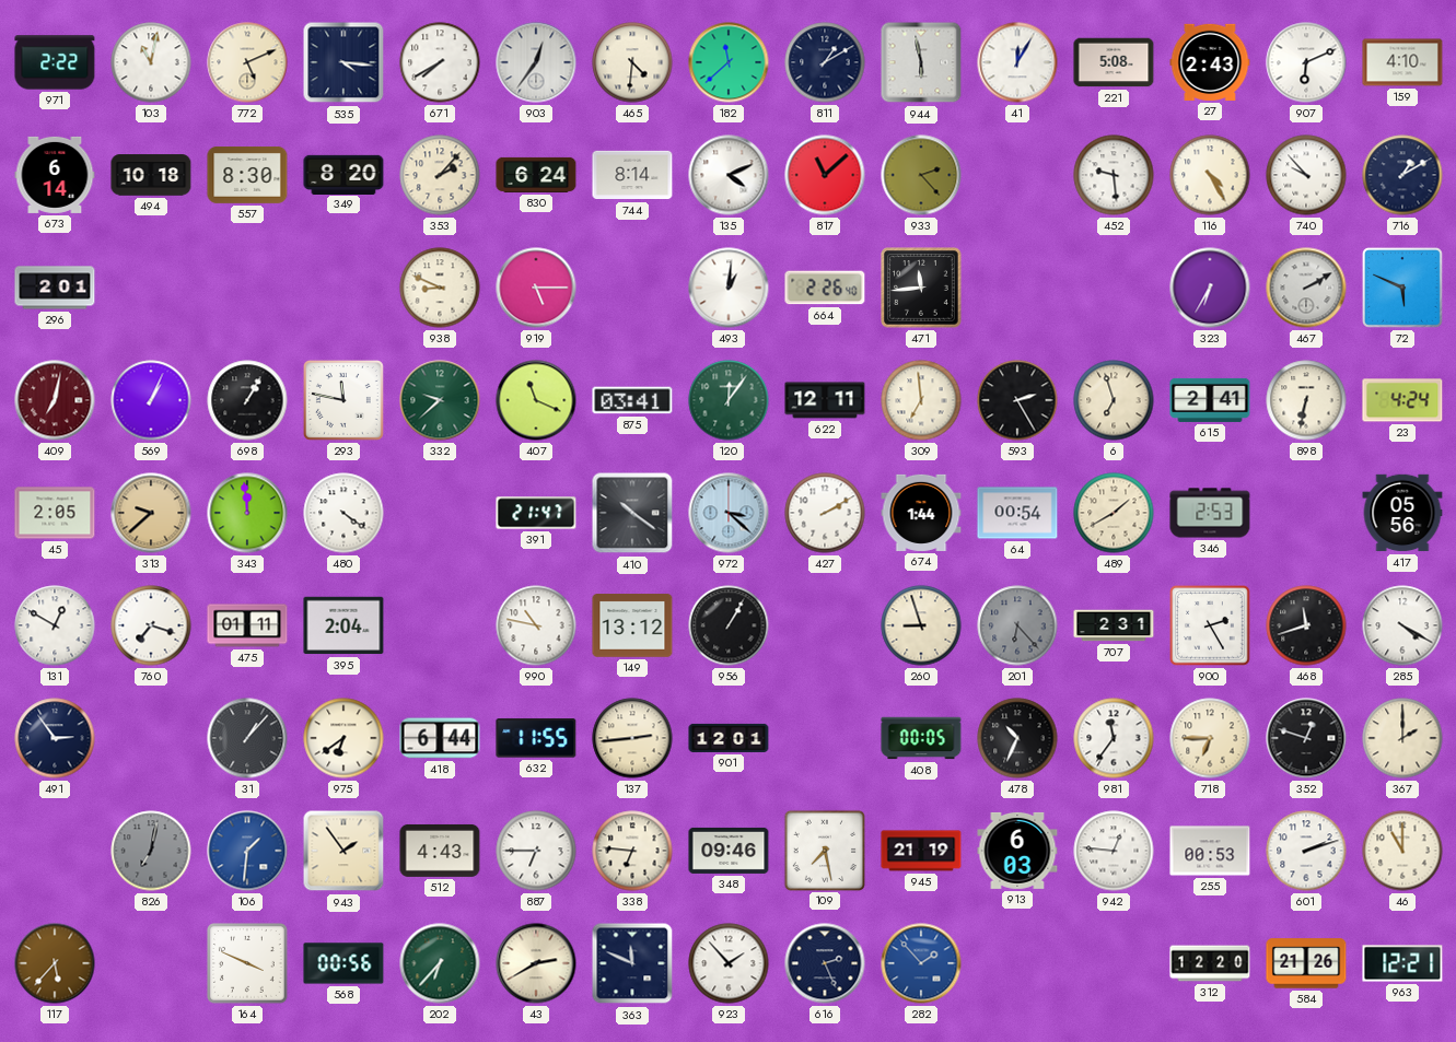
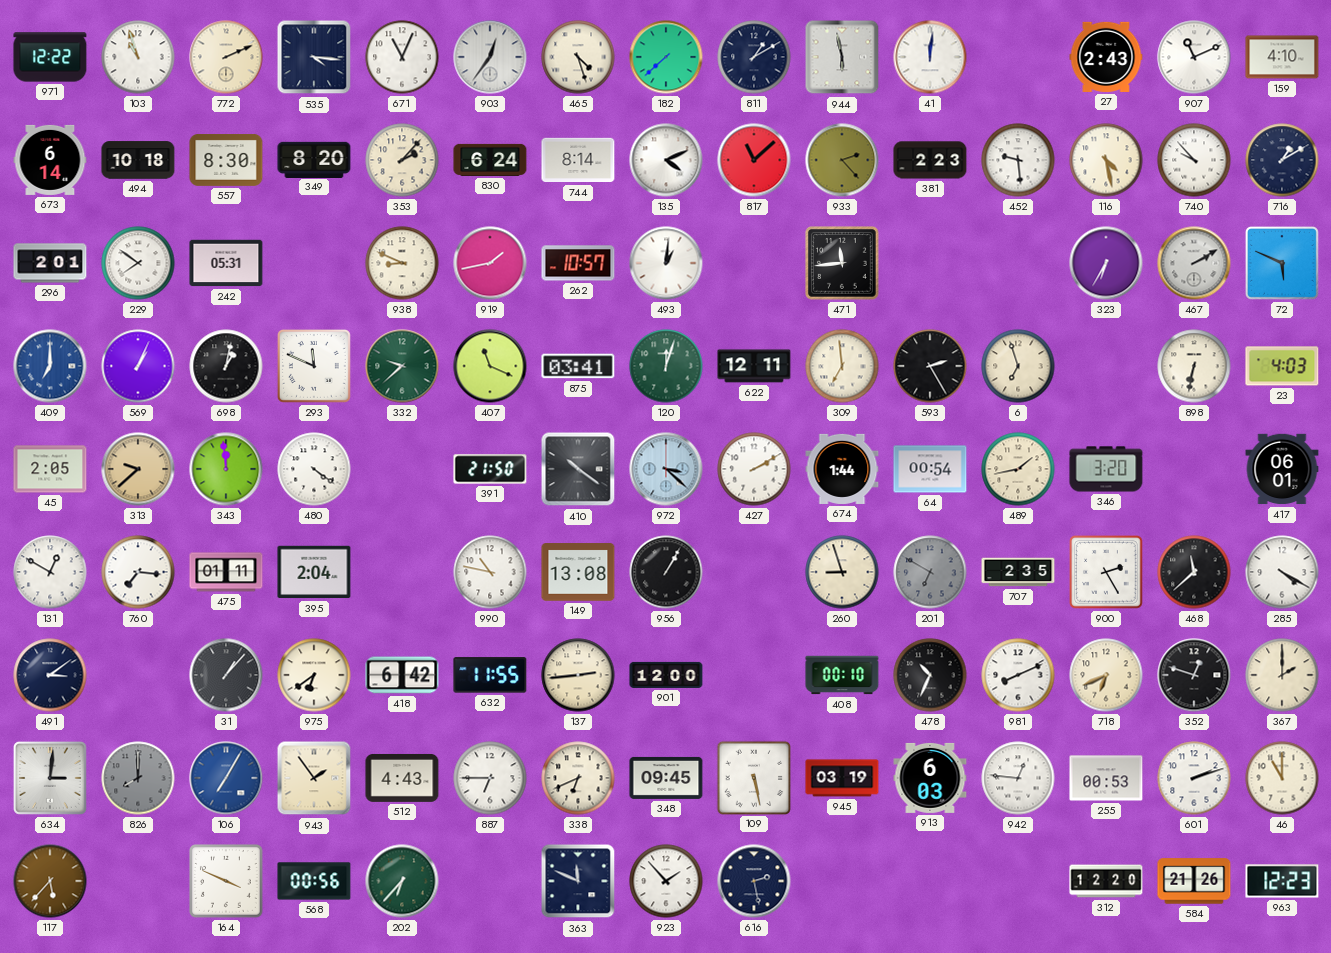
971: 2:22 -> 12:22 (50, 57)
103: 11:02 -> 10:57 (138, 57)
772: 5:11 -> 2:11 (226, 57)
671: 7:40 -> 11:04 (402, 57)
465: 4:31 -> 4:27 (578, 57)
182: 11:38 -> 7:38 (666, 57)
41: 12:05 -> 12:01 (930, 57)
221: 5:08 -> none (1114, 62)
907: 6:11 -> 11:11 (1194, 57)
381: none -> 2:23 (930, 160)
116: 4:25 -> 4:28 (1106, 160)
229: none -> 7:51 (138, 263)
242: none -> 05:31 (226, 263)
919: 5:15 -> 1:43 (490, 263)
262: none -> 10:57 (578, 263)
664: 2:26 -> none (825, 288)
409: 7:02 -> 7:00 (50, 366)
409 dial: burgundy -> blue (50, 366)
698: 1:05 -> 1:02 (226, 366)
293: 11:47 -> 11:49 (314, 366)
120: 12:06 -> 12:03 (666, 366)
615: 2:41 -> none (1210, 400)
23: 4:24 -> 4:03 (1282, 366)
391: 21:47 -> 21:50 (490, 469)
489: 1:40 -> 1:43 (1018, 469)
346: 2:53 -> 3:20 (1106, 469)
417: 05:56 -> 06:01 (1282, 469)
760: 7:18 -> 7:16 (138, 572)
149: 13:12 -> 13:08 (578, 572)
201: 6:23 -> 6:50 (930, 572)
707: 2:31 -> 2:35 (1018, 572)
468: 11:42 -> 11:38 (1194, 572)
491: 2:54 -> 3:09 (50, 675)
418: 6:44 -> 6:42 (402, 675)
901: 12:01 -> 12:00 (666, 675)
408: 00:05 -> 00:10 (842, 675)
981: 11:36 -> 8:11 (1018, 675)
718: 6:45 -> 6:41 (1106, 675)
634: none -> 3:01 (50, 778)
826: 7:02 -> 8:00 (138, 778)
106: 1:31 -> 7:05 (226, 778)
338: 6:46 -> 6:41 (578, 778)
348: 09:46 -> 09:45 (666, 778)
109: 7:28 -> 5:28 (753, 777)
945: 21:19 -> 03:19 (842, 778)
43: 2:40 -> none (536, 963)
616: 2:26 -> 2:28 (754, 881)
282: 1:53 -> none (921, 963)
963: 12:21 -> 12:23 (1282, 881)
